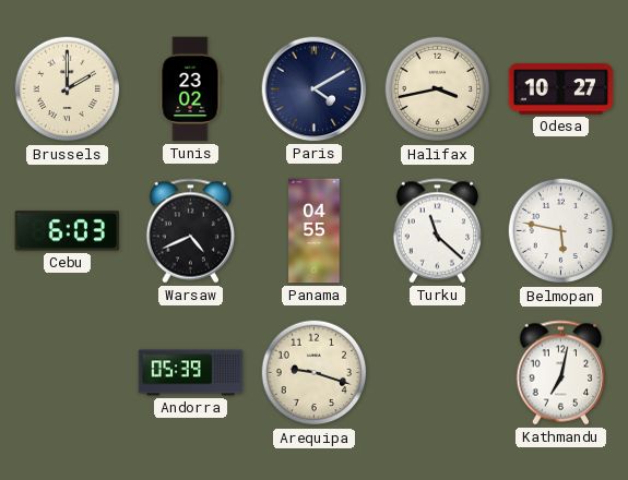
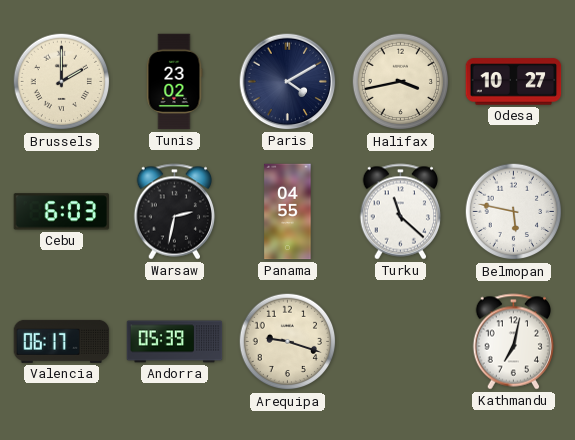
Warsaw: 4:41 -> 2:32 (175, 212)
Valencia: none -> 06:17 (62, 341)
